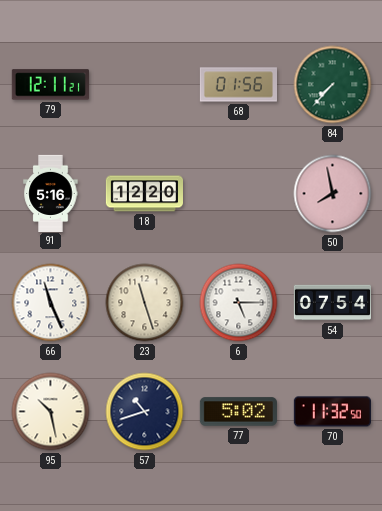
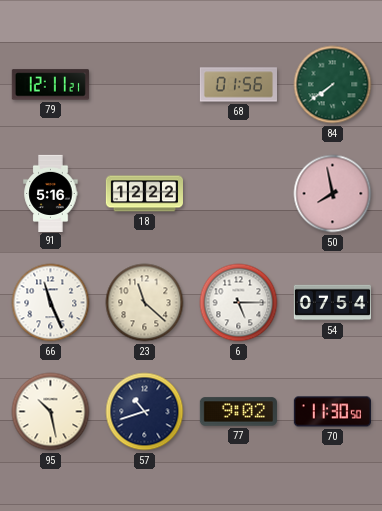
84: 7:37 -> 7:39 (333, 85)
18: 12:20 -> 12:22 (144, 194)
23: 11:27 -> 11:22 (145, 303)
77: 5:02 -> 9:02 (238, 412)
70: 11:32 -> 11:30 (332, 412)
